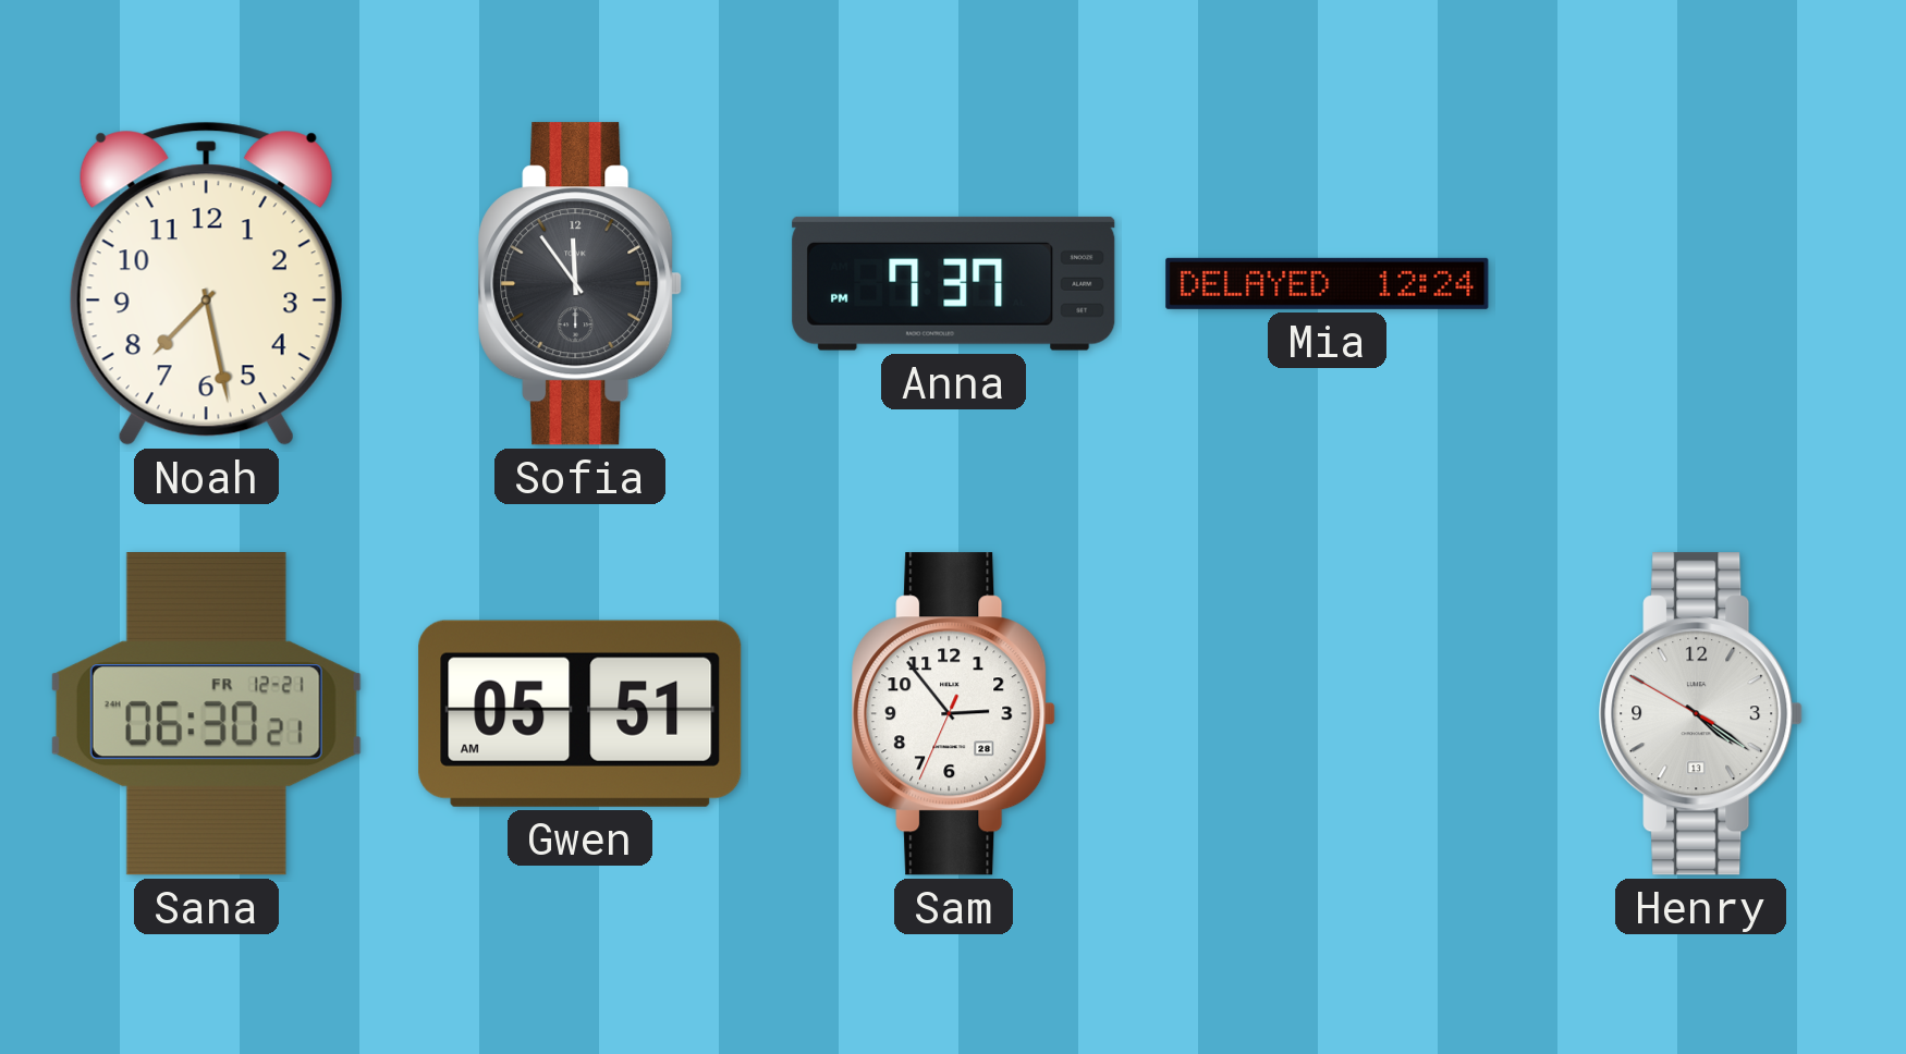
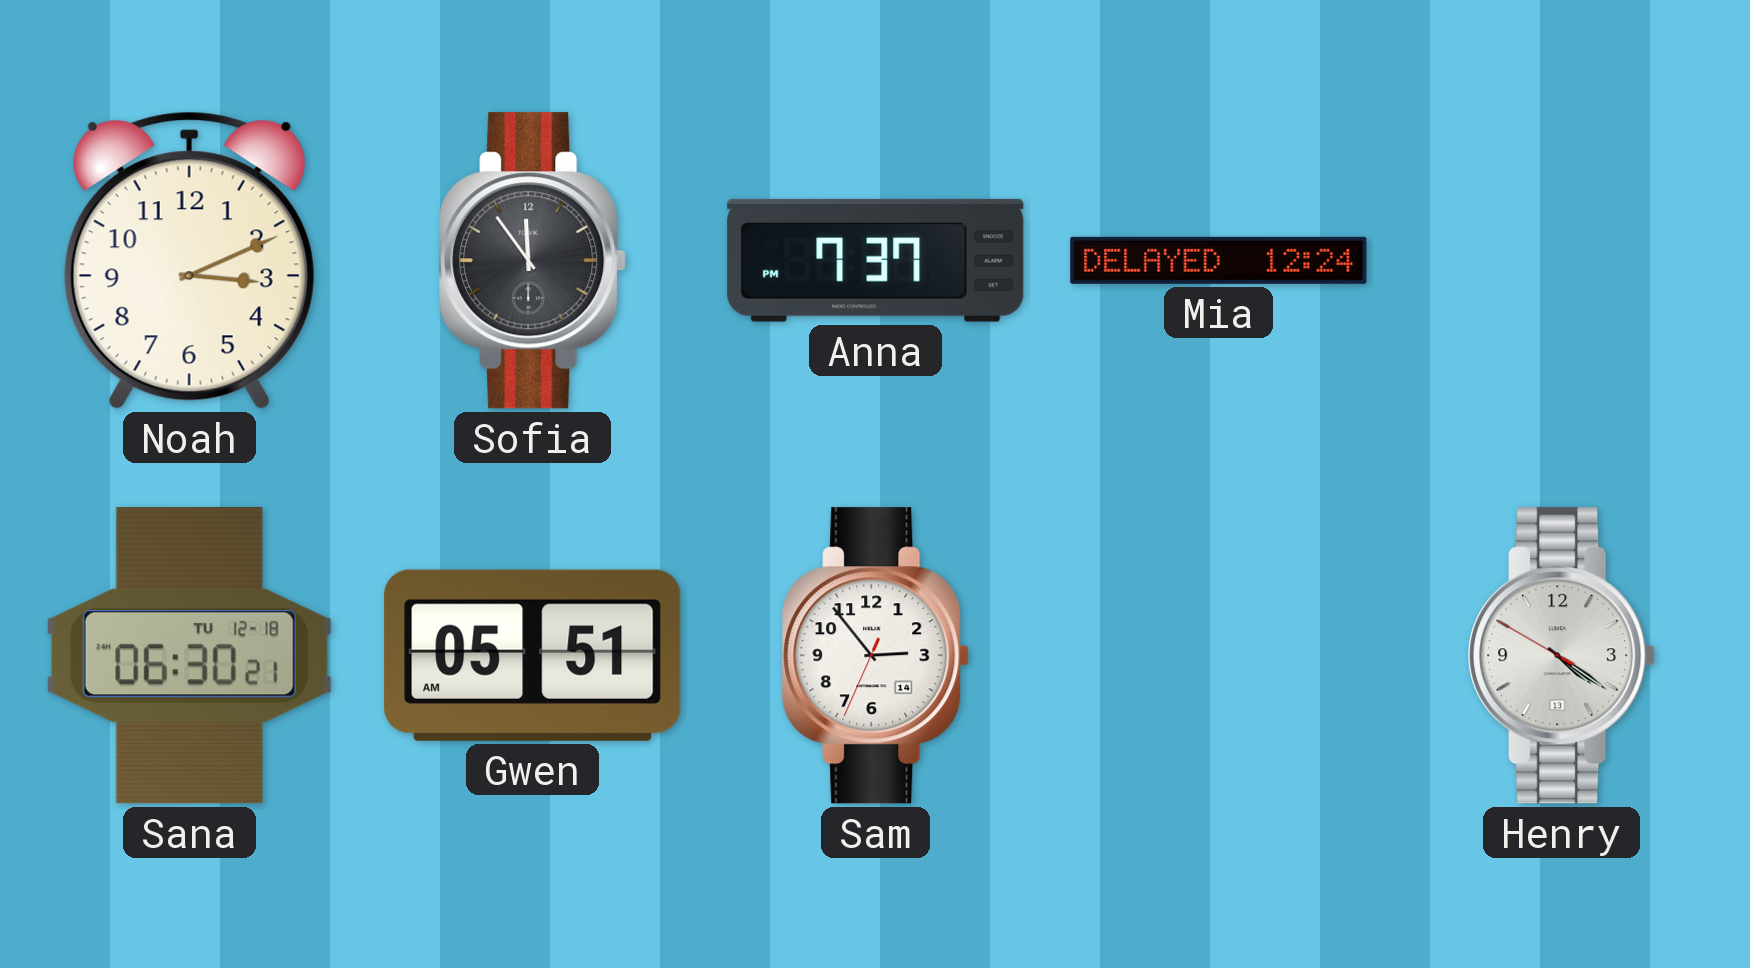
Noah: 7:28 -> 3:11 (189, 260)
Sana date: FR 12-21 -> TU 12-18 (189, 656)
Sam date: 28 -> 14 (876, 656)
